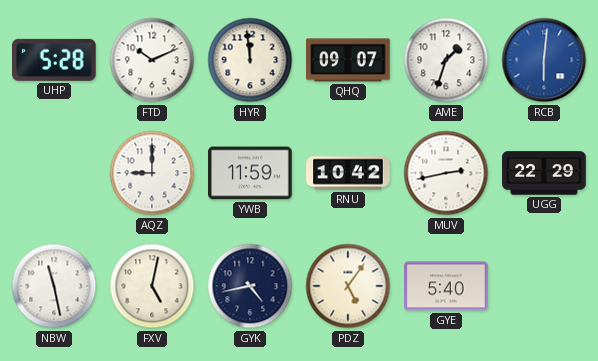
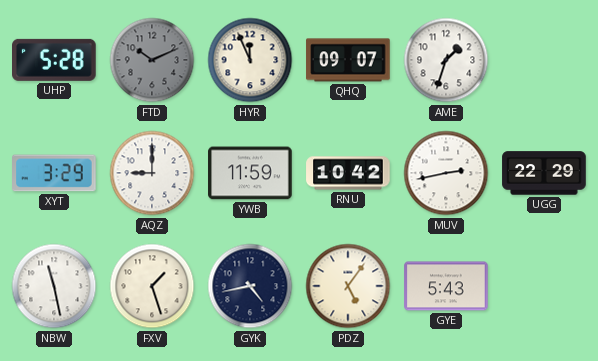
FTD dial: white -> grey (152, 60)
HYR: 11:59 -> 11:56 (250, 60)
RCB: 6:01 -> none (544, 60)
XYT: none -> 3:29 (54, 173)
FXV: 5:02 -> 1:27 (152, 286)
GYE: 5:40 -> 5:43 (446, 286)
